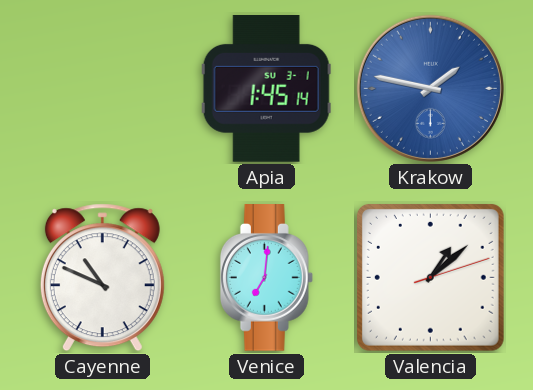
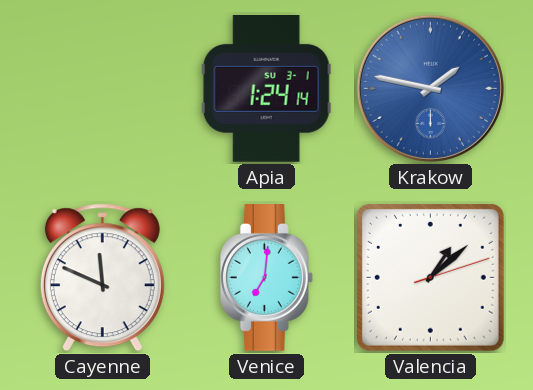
Apia: 1:45 -> 1:24 (266, 89)
Cayenne: 10:49 -> 11:49 (102, 278)
